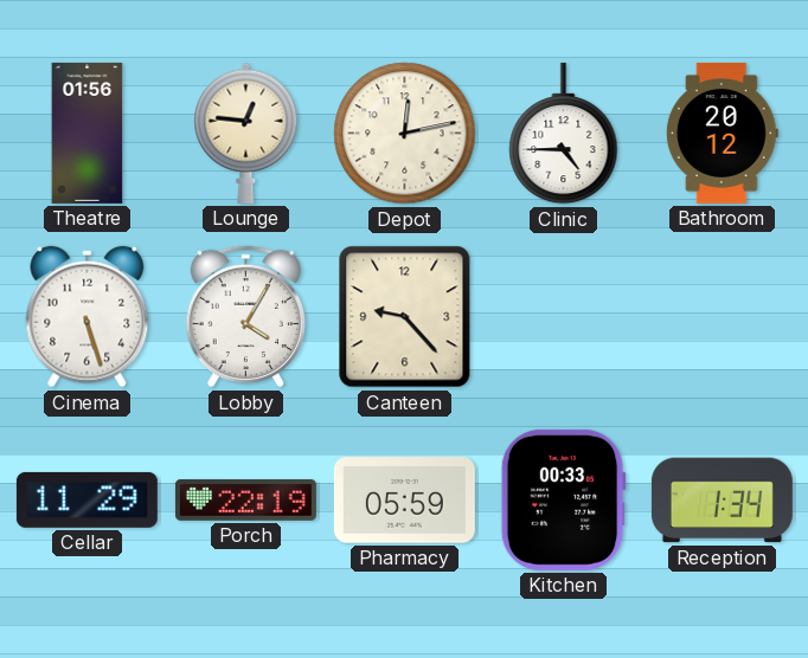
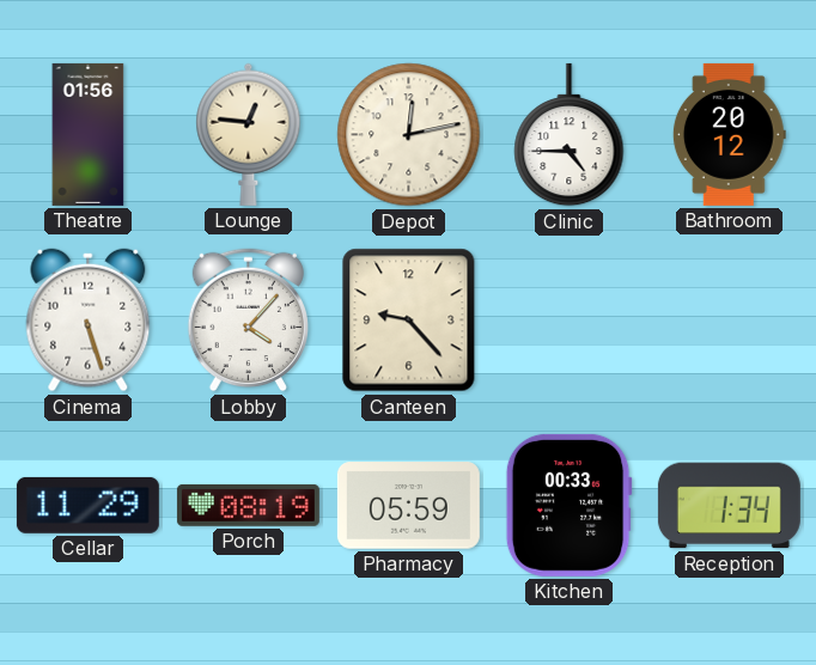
Lobby: 4:05 -> 4:07 (248, 321)
Porch: 22:19 -> 08:19 (248, 506)
